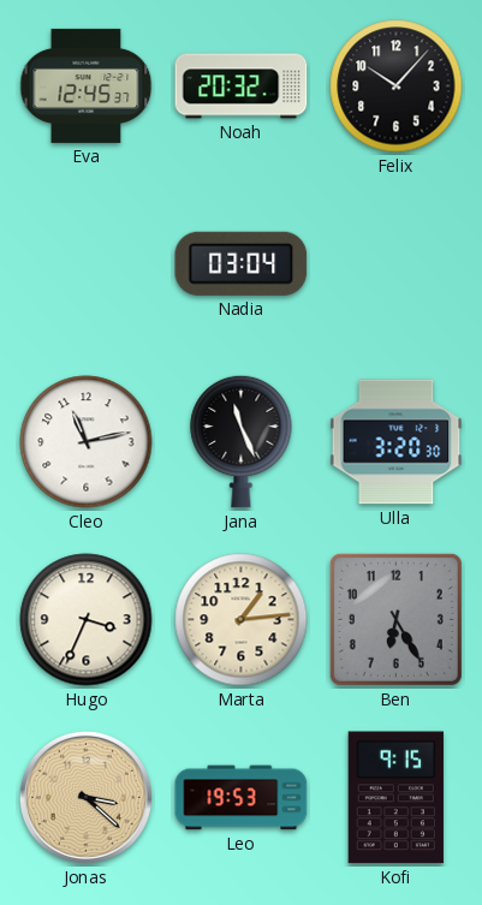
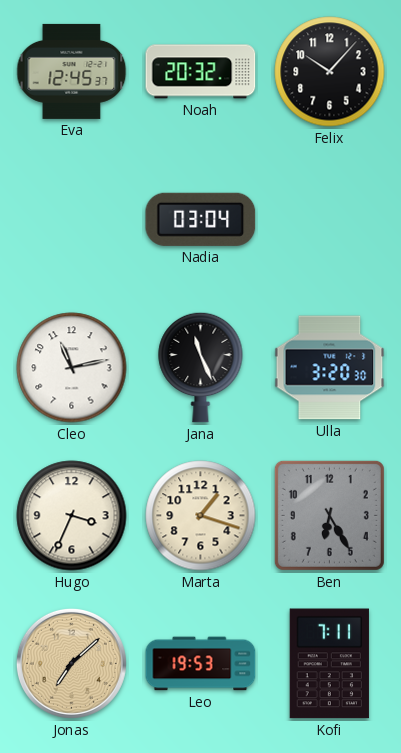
Marta: 1:14 -> 1:18 (201, 516)
Jonas: 3:22 -> 7:08 (71, 663)
Kofi: 9:15 -> 7:11 (329, 664)
